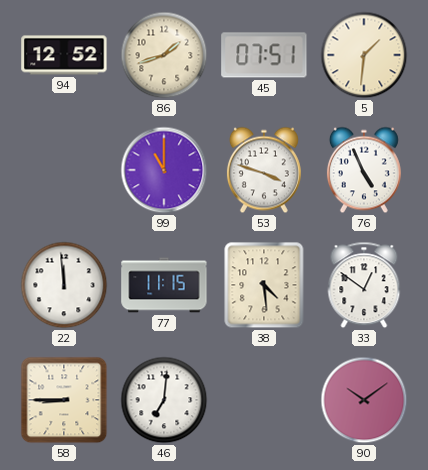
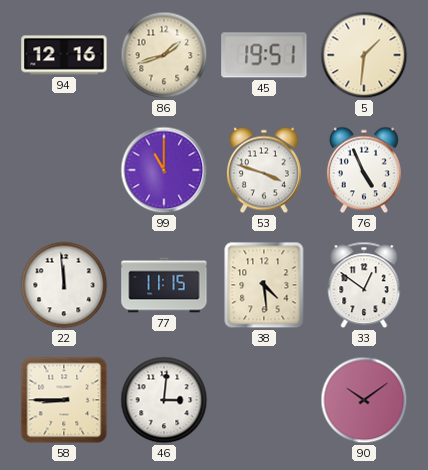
94: 12:52 -> 12:16 (64, 55)
45: 07:51 -> 19:51 (264, 55)
46: 7:01 -> 3:01 (164, 400)
